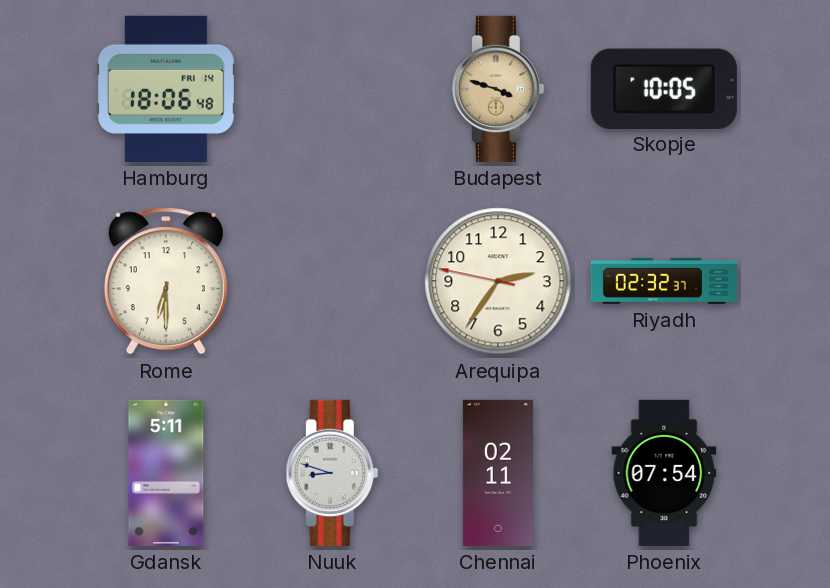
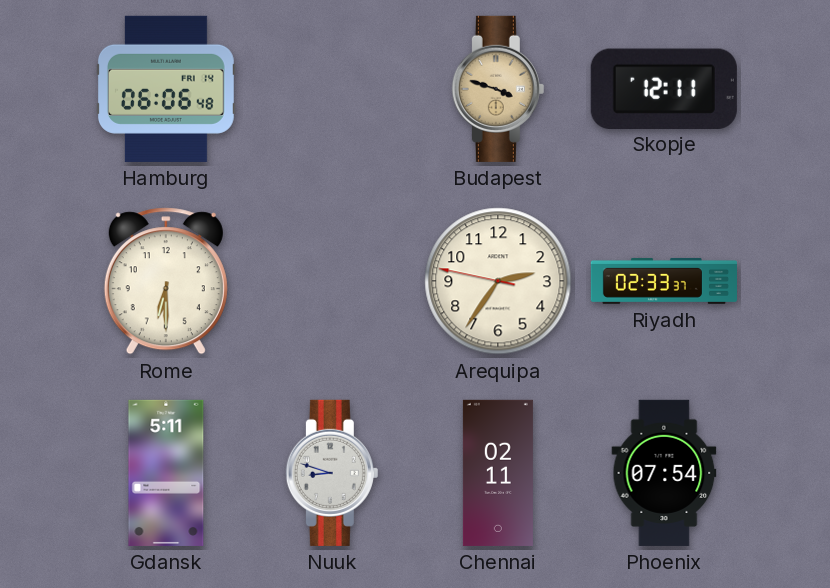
Hamburg: 18:06 -> 06:06 (166, 89)
Skopje: 10:05 -> 12:11 (664, 88)
Riyadh: 02:32 -> 02:33 (664, 281)
